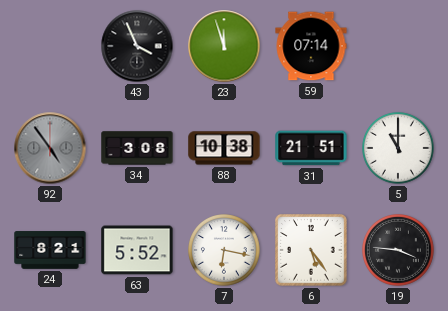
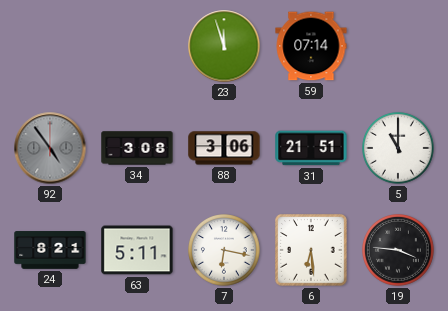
43: 3:56 -> none (137, 46)
88: 10:38 -> 3:06 (224, 148)
63: 5:52 -> 5:11 (137, 250)
6: 5:24 -> 6:29 (311, 250)
